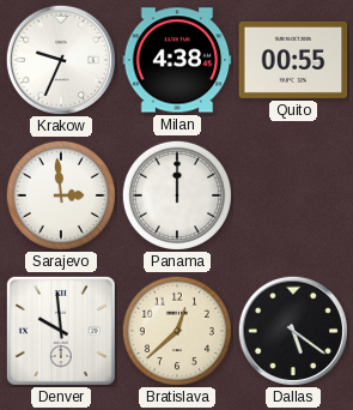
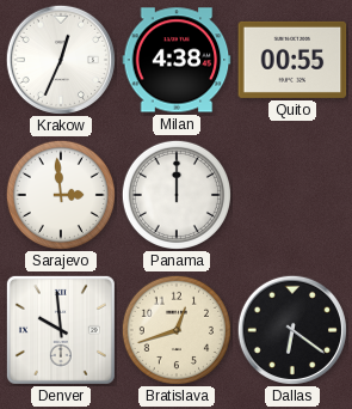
Krakow: 9:34 -> 12:34 (61, 60)
Bratislava: 12:38 -> 12:42 (177, 330)
Dallas: 5:21 -> 6:21 (292, 330)
